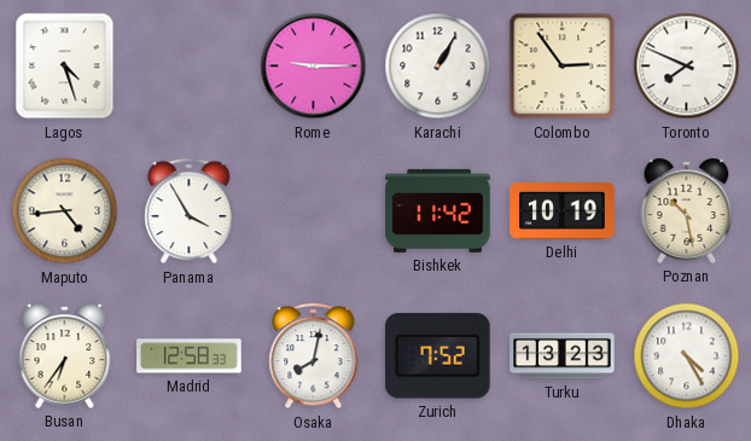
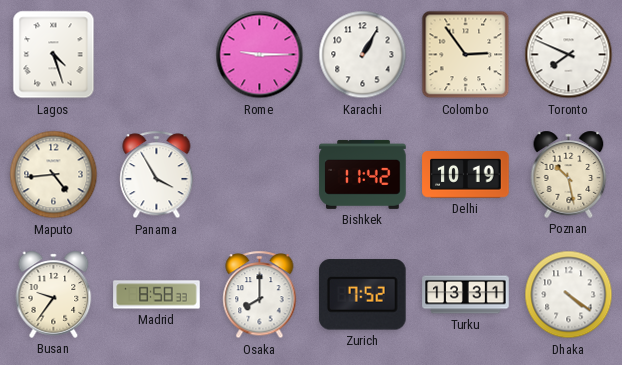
Busan: 6:36 -> 9:36 (54, 294)
Madrid: 12:58 -> 8:58 (157, 295)
Osaka: 8:02 -> 8:00 (260, 295)
Turku: 13:23 -> 13:31 (466, 295)
Dhaka: 4:25 -> 4:21 (569, 295)
